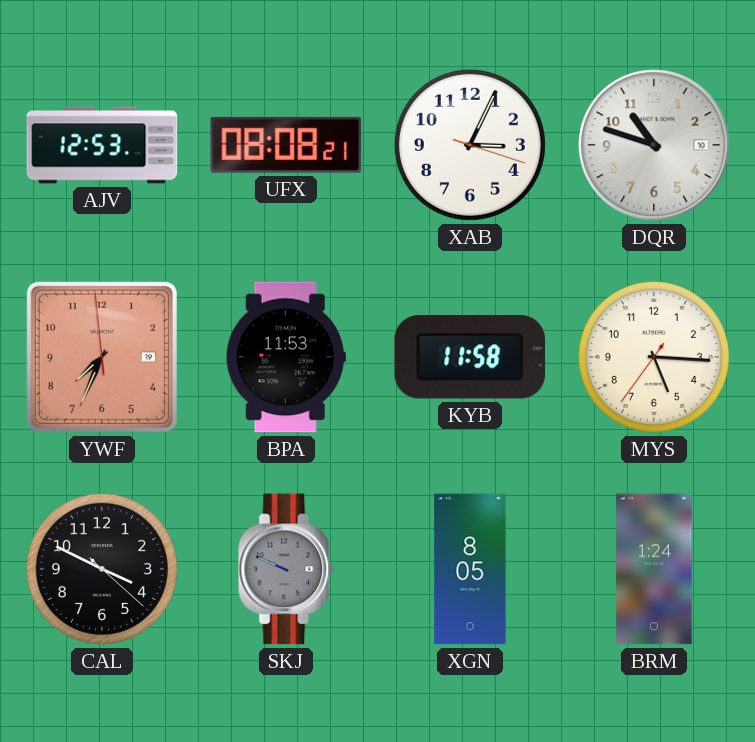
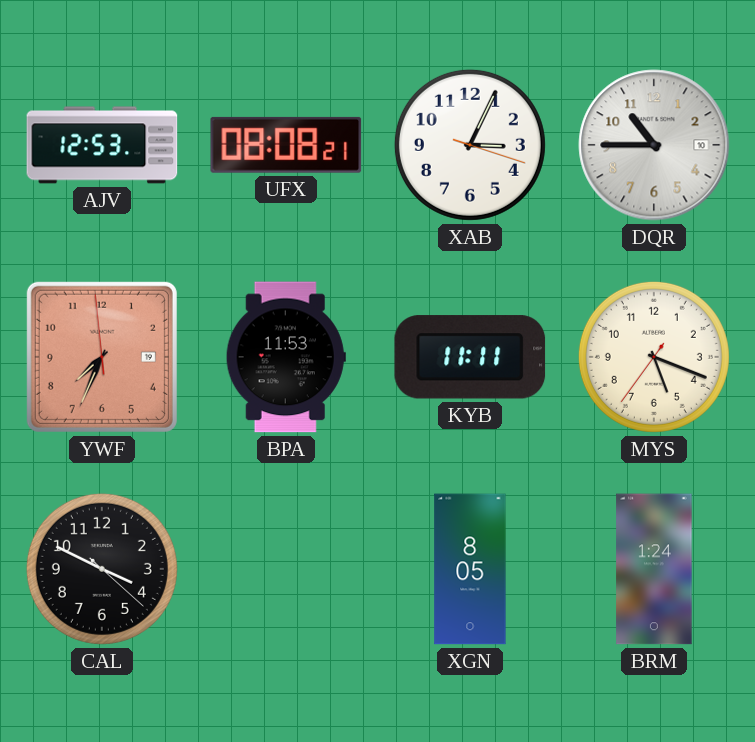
DQR: 10:48 -> 10:45 (654, 145)
KYB: 11:58 -> 11:11 (470, 357)
MYS: 5:15 -> 5:18 (654, 357)
SKJ: 9:49 -> none (287, 569)
